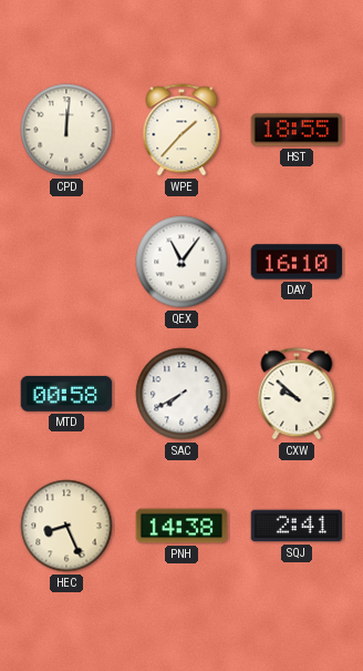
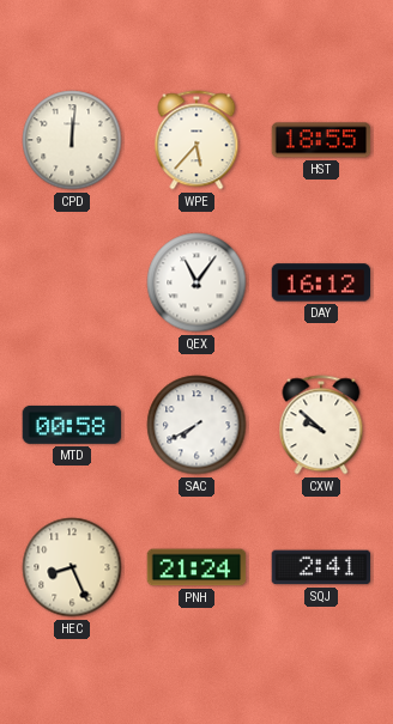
WPE: 1:37 -> 5:37 (196, 140)
DAY: 16:10 -> 16:12 (321, 282)
PNH: 14:38 -> 21:24 (196, 567)
